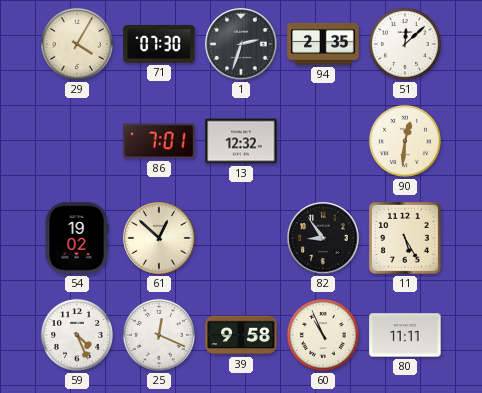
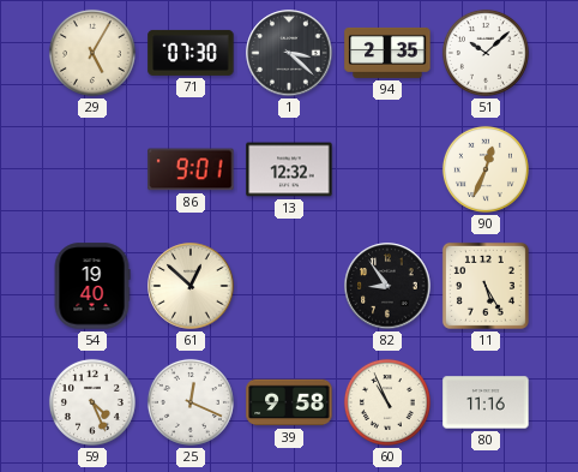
29: 4:05 -> 5:05 (92, 53)
1: 2:33 -> 3:22 (289, 53)
51: 12:08 -> 10:08 (486, 53)
86: 7:01 -> 9:01 (191, 169)
90: 12:31 -> 12:34 (486, 169)
54: 19:02 -> 19:40 (92, 286)
80: 11:11 -> 11:16 (486, 402)
